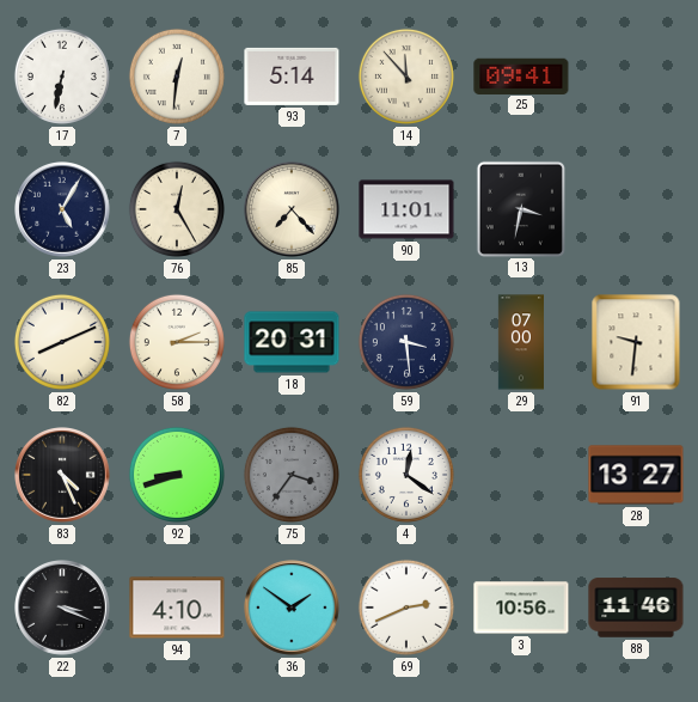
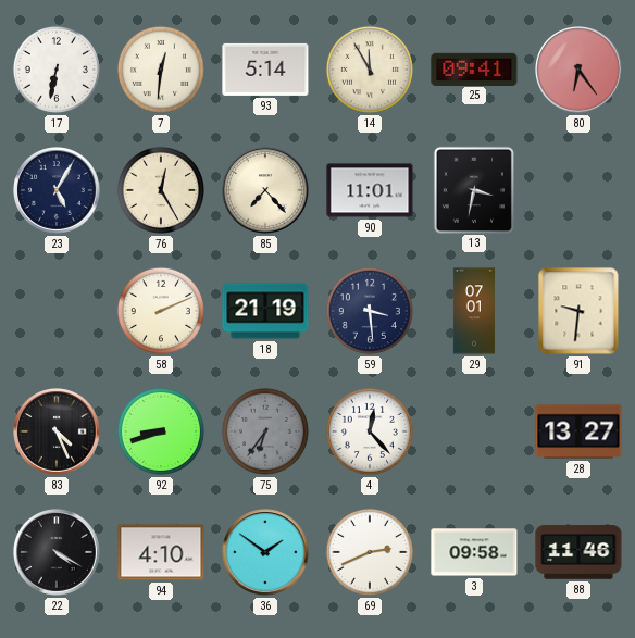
14: 11:53 -> 11:55 (370, 70)
80: none -> 6:24 (580, 71)
82: 8:11 -> none (62, 342)
58: 2:15 -> 2:11 (161, 311)
18: 20:31 -> 21:19 (265, 311)
29: 07:00 -> 07:01 (474, 311)
75: 3:36 -> 6:36 (265, 431)
4: 12:21 -> 12:23 (370, 431)
22: 3:19 -> 4:20 (58, 553)
3: 10:56 -> 09:58 (474, 552)
